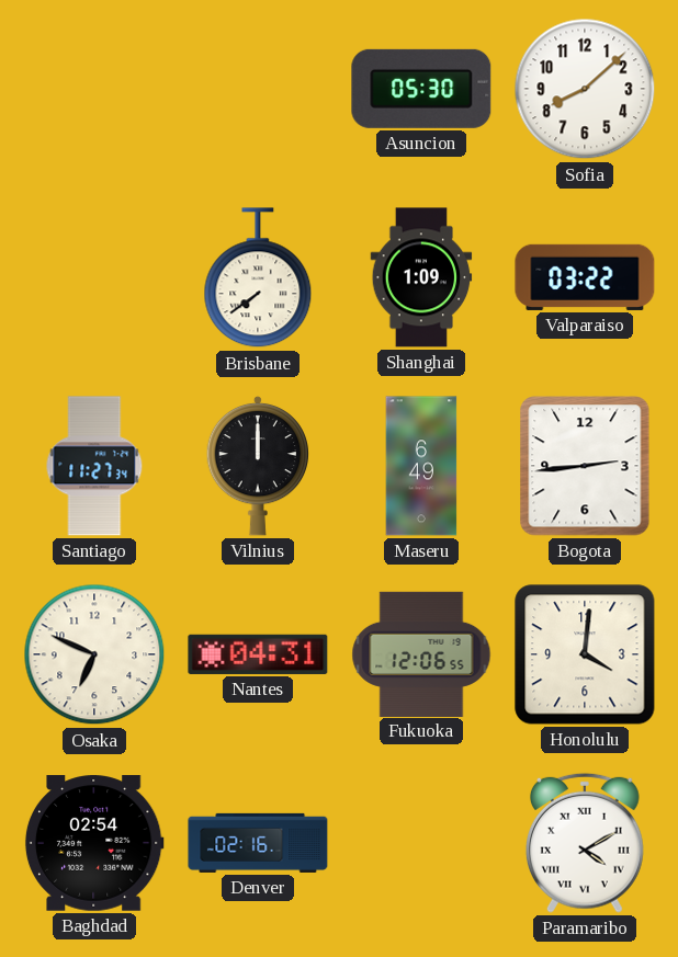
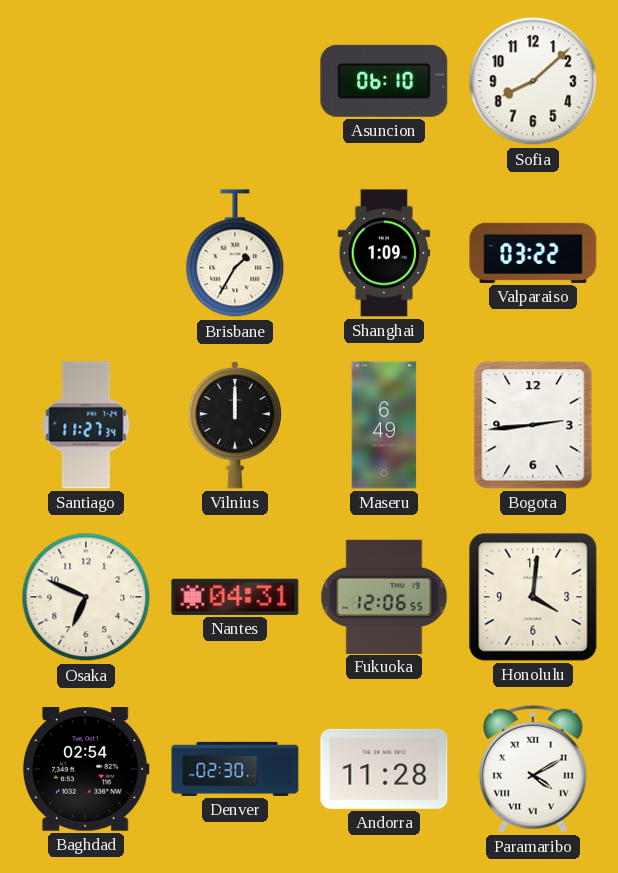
Asuncion: 05:30 -> 06:10 (384, 81)
Brisbane: 7:39 -> 1:35 (235, 254)
Denver: 02:16 -> 02:30 (235, 769)
Andorra: none -> 11:28 (384, 769)
